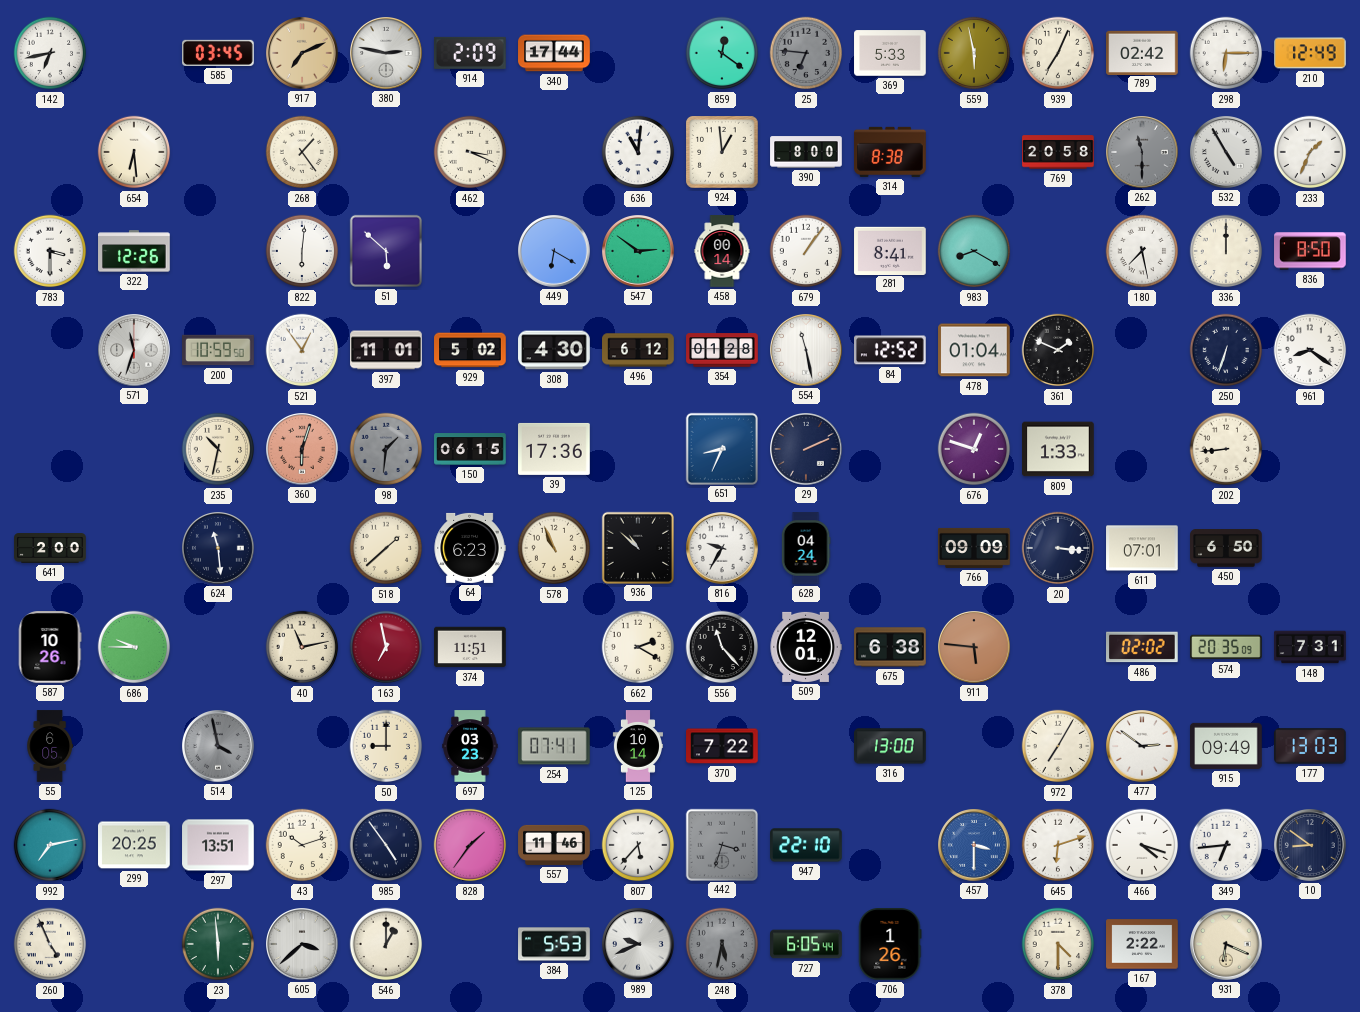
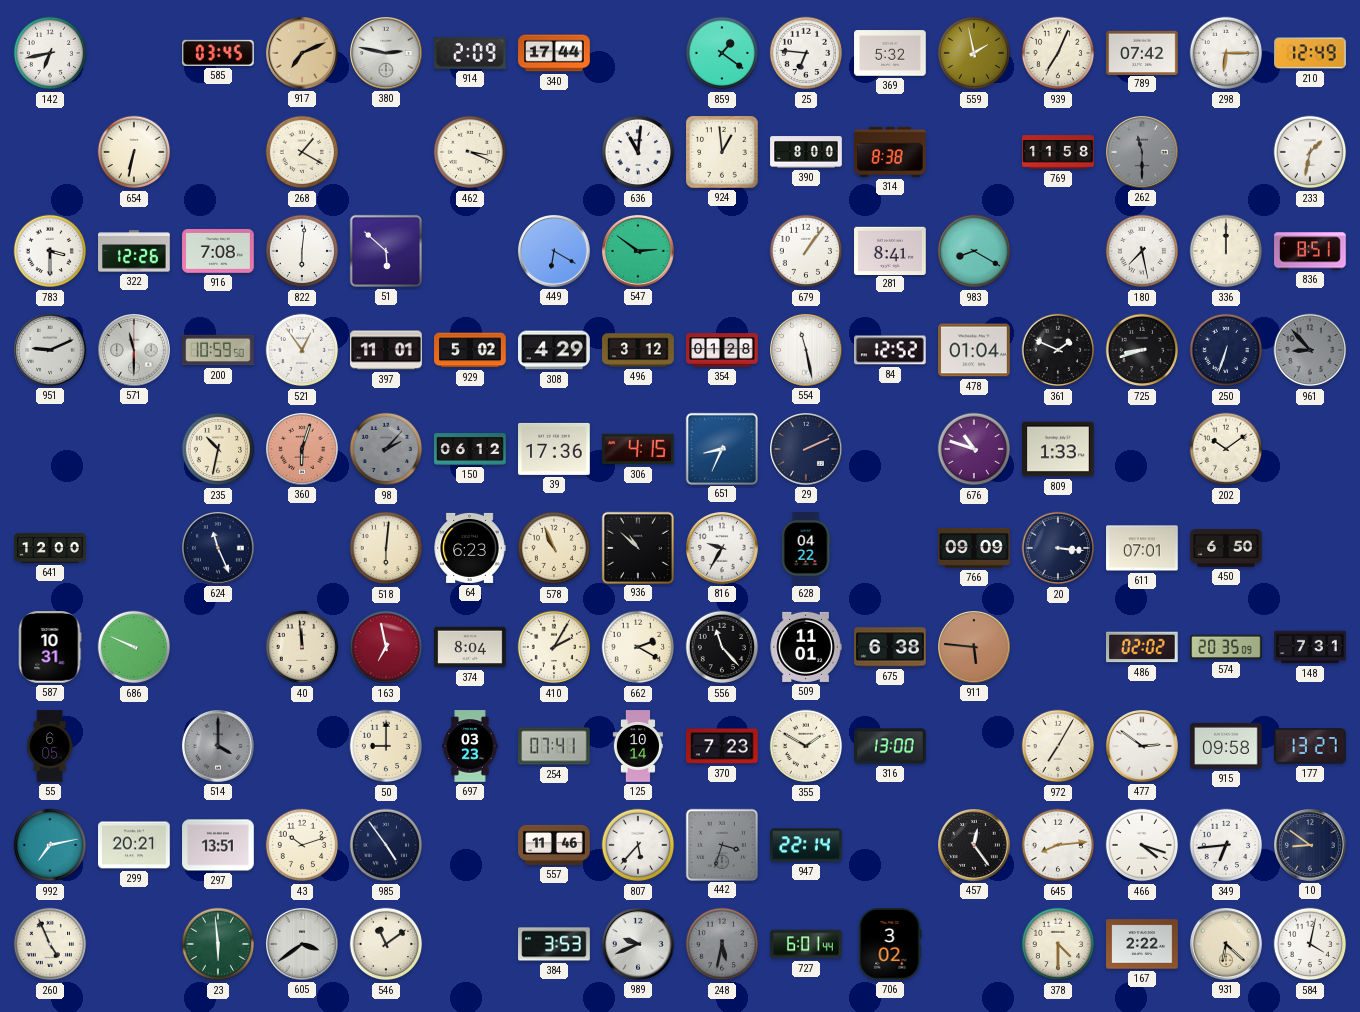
859: 12:21 -> 1:21 (722, 53)
25 dial: grey -> white (806, 53)
369: 5:33 -> 5:32 (890, 53)
559: 5:58 -> 1:58 (974, 53)
789: 02:42 -> 07:42 (1142, 52)
654: 6:29 -> 6:32 (134, 152)
268: 1:24 -> 1:20 (302, 152)
769: 20:58 -> 11:58 (1058, 152)
532: 4:55 -> none (1227, 153)
233: 1:34 -> 1:32 (1310, 152)
916: none -> 7:08 (218, 252)
458: 00:14 -> none (722, 251)
836: 8:50 -> 8:51 (1310, 251)
951: none -> 9:11 (51, 351)
571: 11:33 -> 11:30 (135, 351)
308: 4:30 -> 4:29 (554, 350)
496: 6:12 -> 3:12 (638, 350)
725: none -> 8:42 (1142, 350)
961: 8:21 -> 8:53 (1310, 350)
961 dial: white -> grey (1310, 350)
98: 1:31 -> 2:07 (386, 449)
150: 06:15 -> 06:12 (470, 449)
306: none -> 4:15 (638, 449)
676: 12:48 -> 10:48 (974, 449)
202: 8:44 -> 10:09 (1226, 449)
641: 2:00 -> 12:00 (50, 548)
624: 11:29 -> 11:26 (219, 549)
518: 1:38 -> 6:01 (386, 548)
628: 04:24 -> 04:22 (806, 548)
587: 10:26 -> 10:31 (50, 647)
686: 9:45 -> 9:49 (134, 647)
40: 11:13 -> 11:59 (302, 647)
374: 11:51 -> 8:04 (470, 647)
410: none -> 2:05 (554, 647)
509: 12:01 -> 11:01 (806, 647)
514: 3:58 -> 4:00 (219, 747)
370: 7:22 -> 7:23 (722, 746)
355: none -> 1:50 (806, 746)
915: 09:49 -> 09:58 (1226, 746)
177: 13:03 -> 13:27 (1310, 746)
299: 20:25 -> 20:21 (134, 845)
828: 1:36 -> none (470, 845)
947: 22:10 -> 22:14 (806, 845)
457: 3:30 -> 12:24 (975, 846)
457 dial: blue -> black (975, 846)
645: 6:12 -> 8:14 (1058, 845)
605: 3:38 -> 3:39 (303, 945)
546: 1:00 -> 11:09 (386, 944)
384: 5:53 -> 3:53 (554, 944)
727: 6:05 -> 6:01 (806, 944)
706: 1:26 -> 3:02 (890, 944)
931: 6:19 -> 6:22 (1227, 945)
584: none -> 4:02 (1310, 944)
